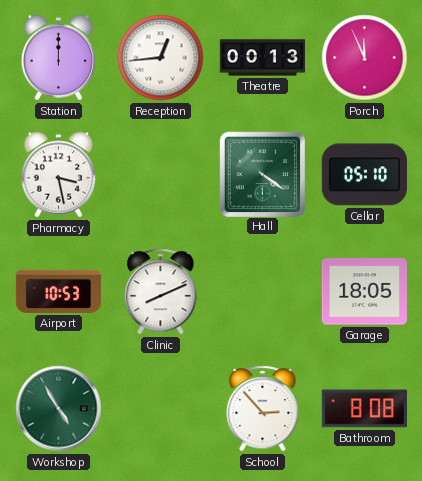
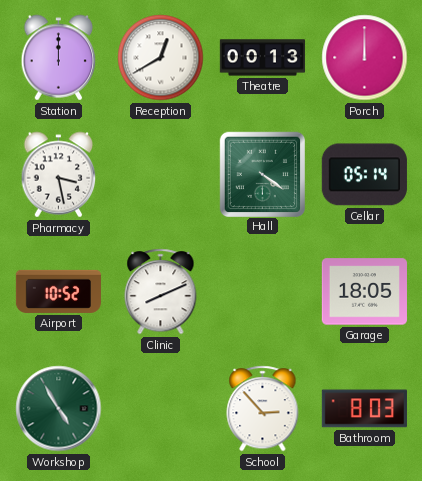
Reception: 12:44 -> 12:40 (161, 58)
Porch: 11:56 -> 12:00 (365, 58)
Cellar: 05:10 -> 05:14 (364, 175)
Airport: 10:53 -> 10:52 (58, 291)
Bathroom: 8:08 -> 8:03 (364, 409)
